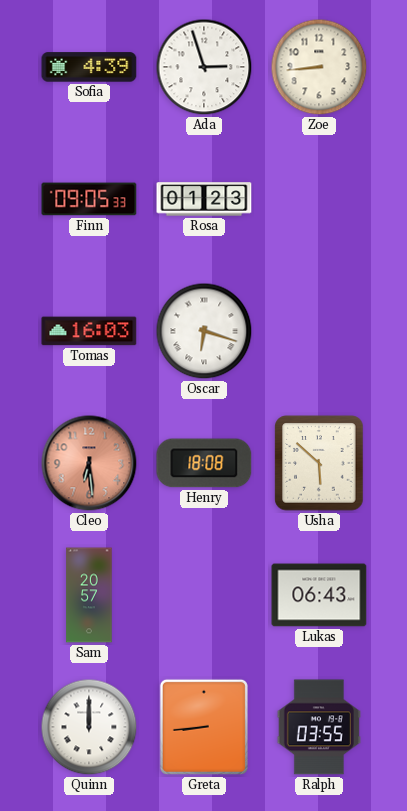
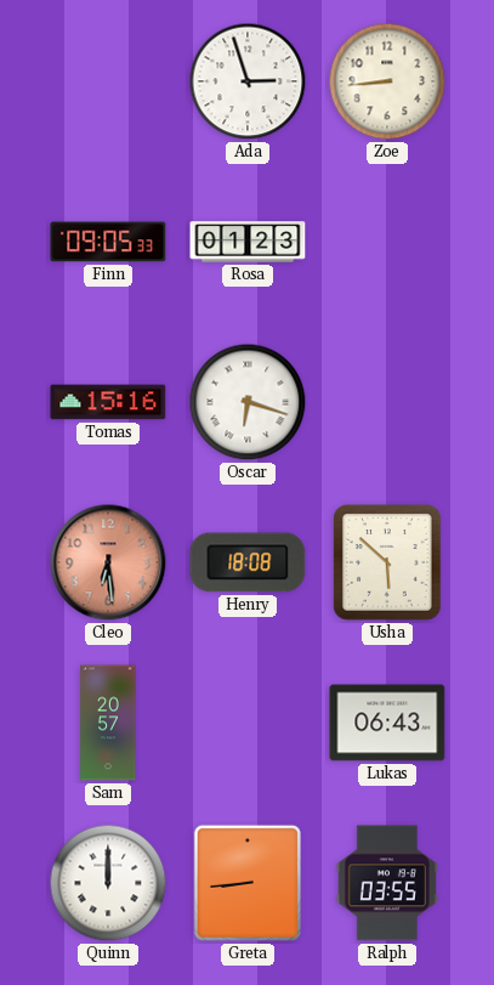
Sofia: 4:39 -> none (89, 67)
Tomas: 16:03 -> 15:16 (108, 402)
